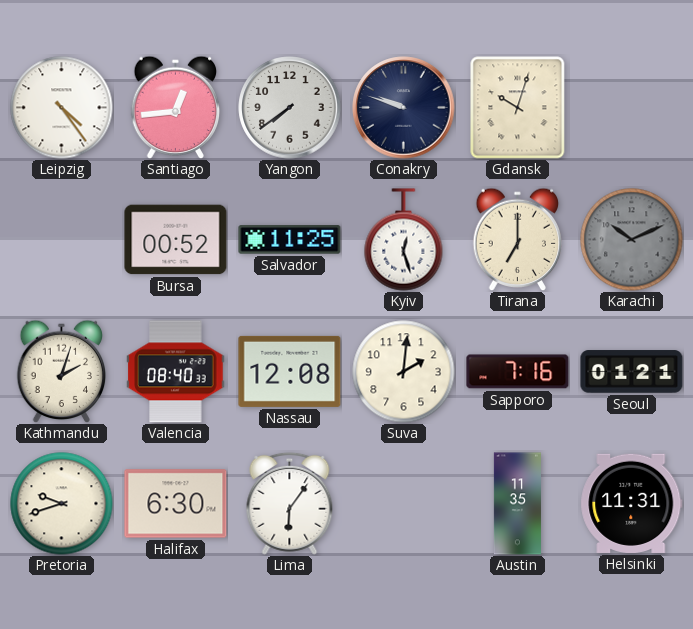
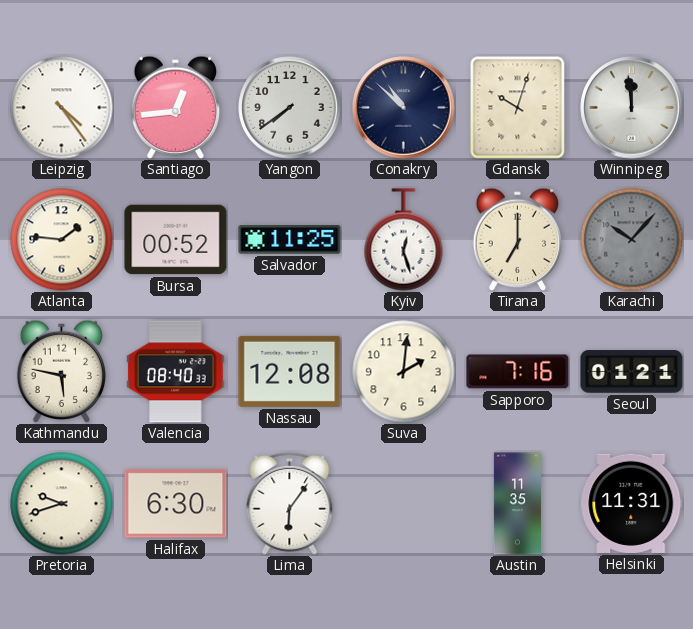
Conakry: 9:48 -> 10:52 (404, 108)
Winnipeg: none -> 11:59 (632, 108)
Atlanta: none -> 1:46 (62, 240)
Karachi: 10:11 -> 10:07 (632, 240)
Kathmandu: 2:03 -> 5:47 (62, 371)
